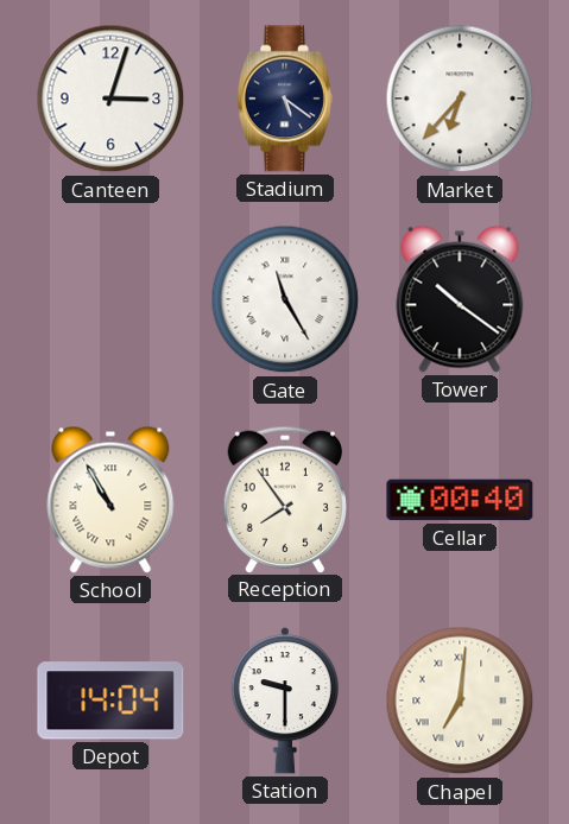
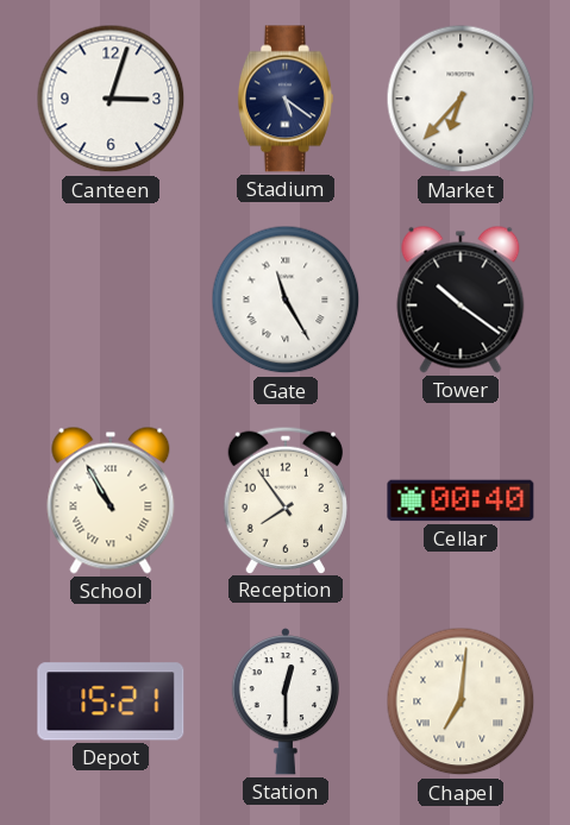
Depot: 14:04 -> 15:21 (111, 701)
Station: 9:30 -> 12:30 (284, 703)
